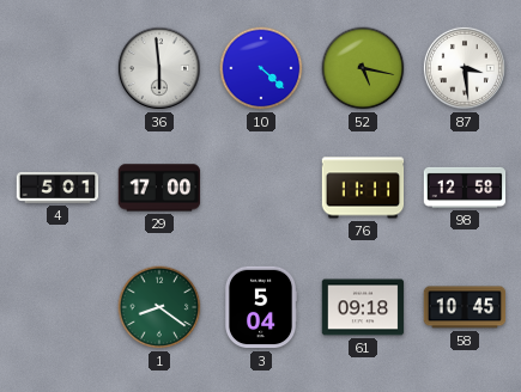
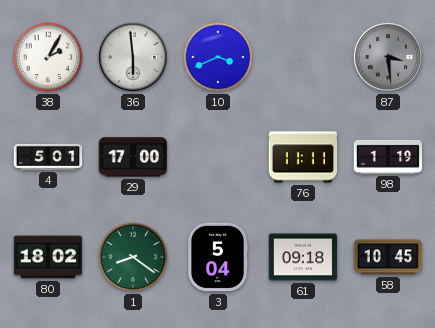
38: none -> 2:05 (48, 57)
10: 4:22 -> 3:41 (218, 57)
52: 5:17 -> none (363, 68)
87 dial: white -> grey (388, 57)
98: 12:58 -> 1:19 (388, 157)
80: none -> 18:02 (48, 257)
